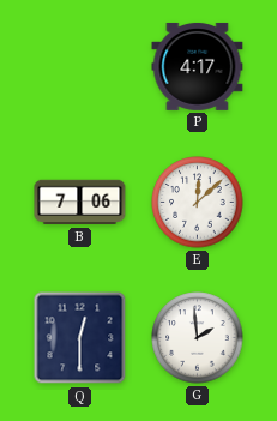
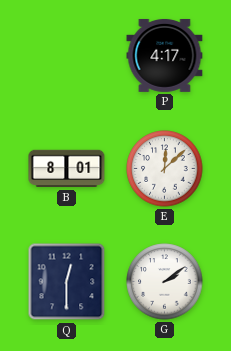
B: 7:06 -> 8:01 (67, 169)
G: 1:59 -> 2:09 (165, 282)
